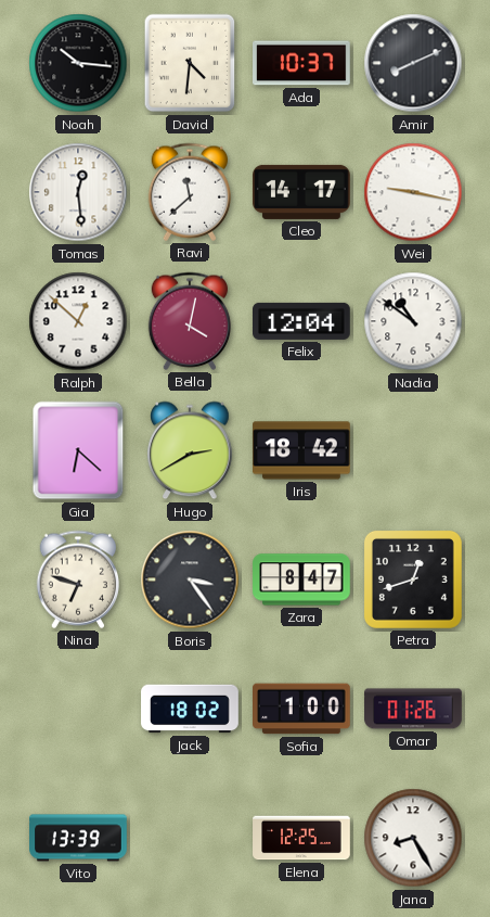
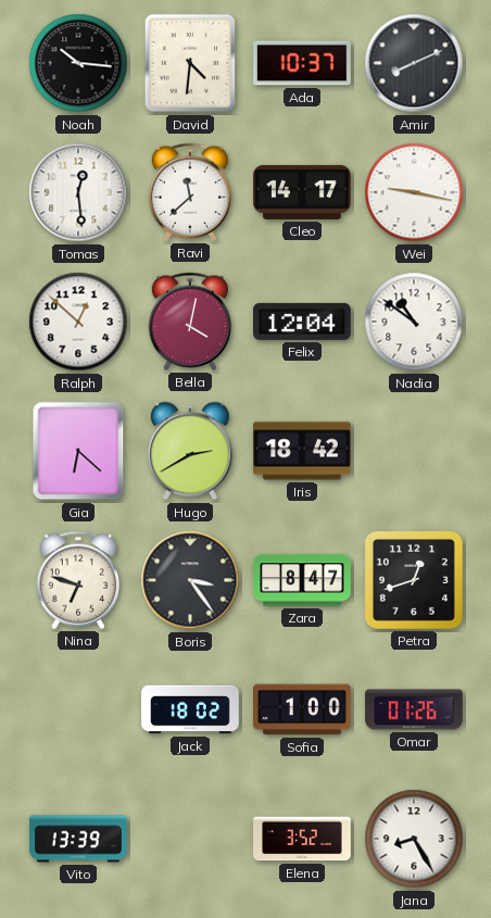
Elena: 12:25 -> 3:52 (302, 839)
